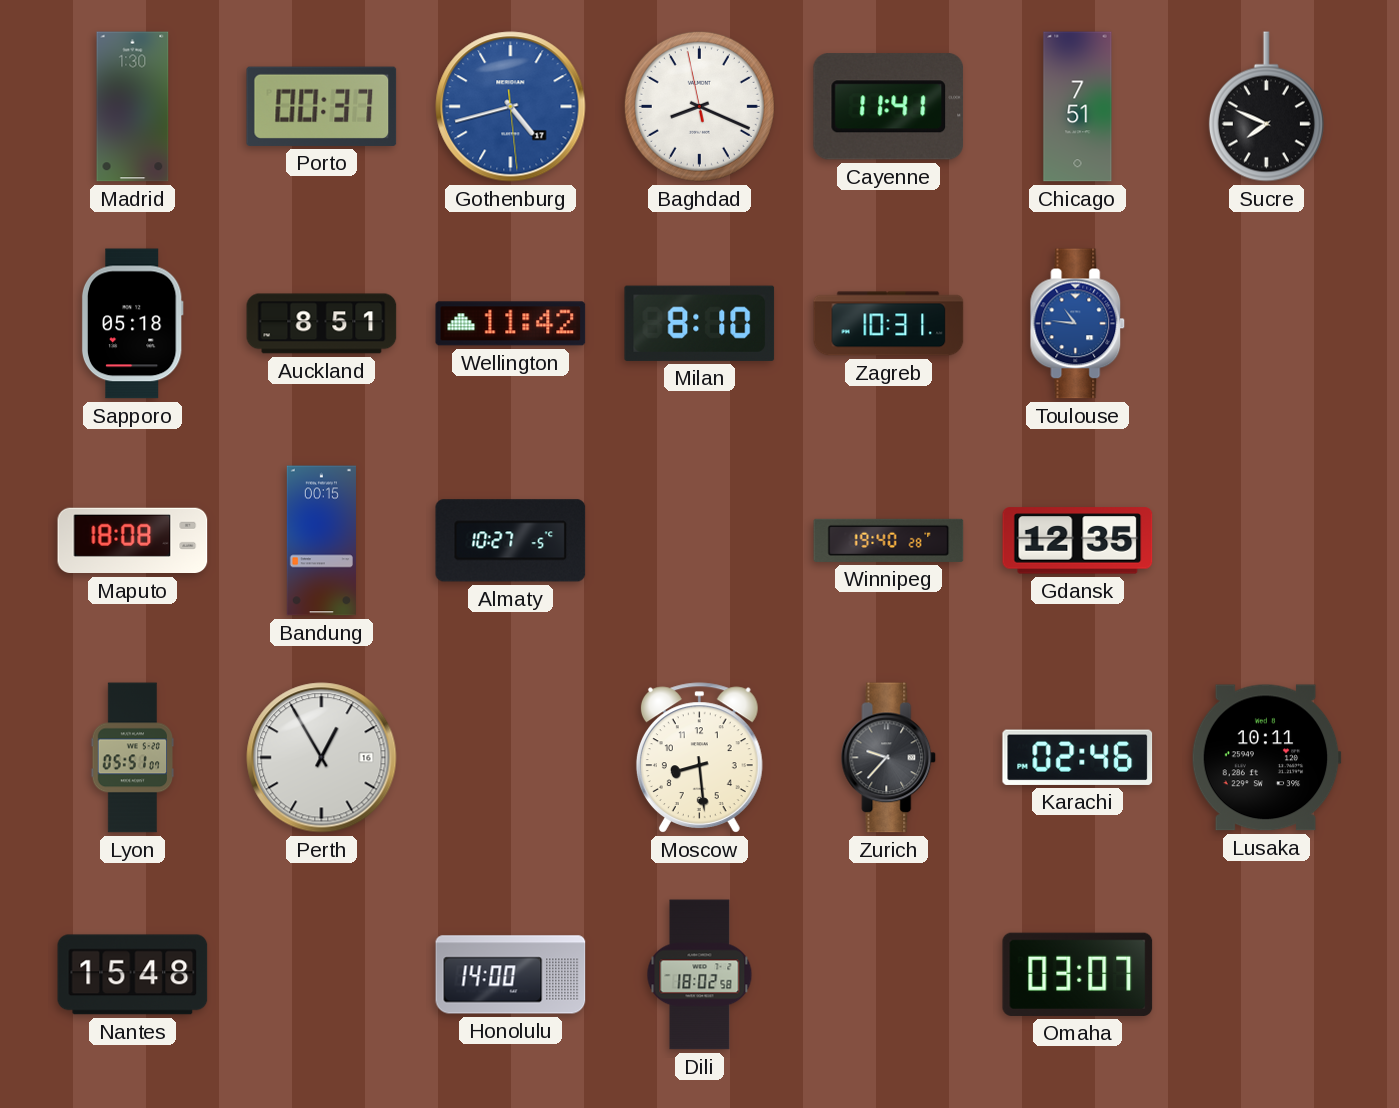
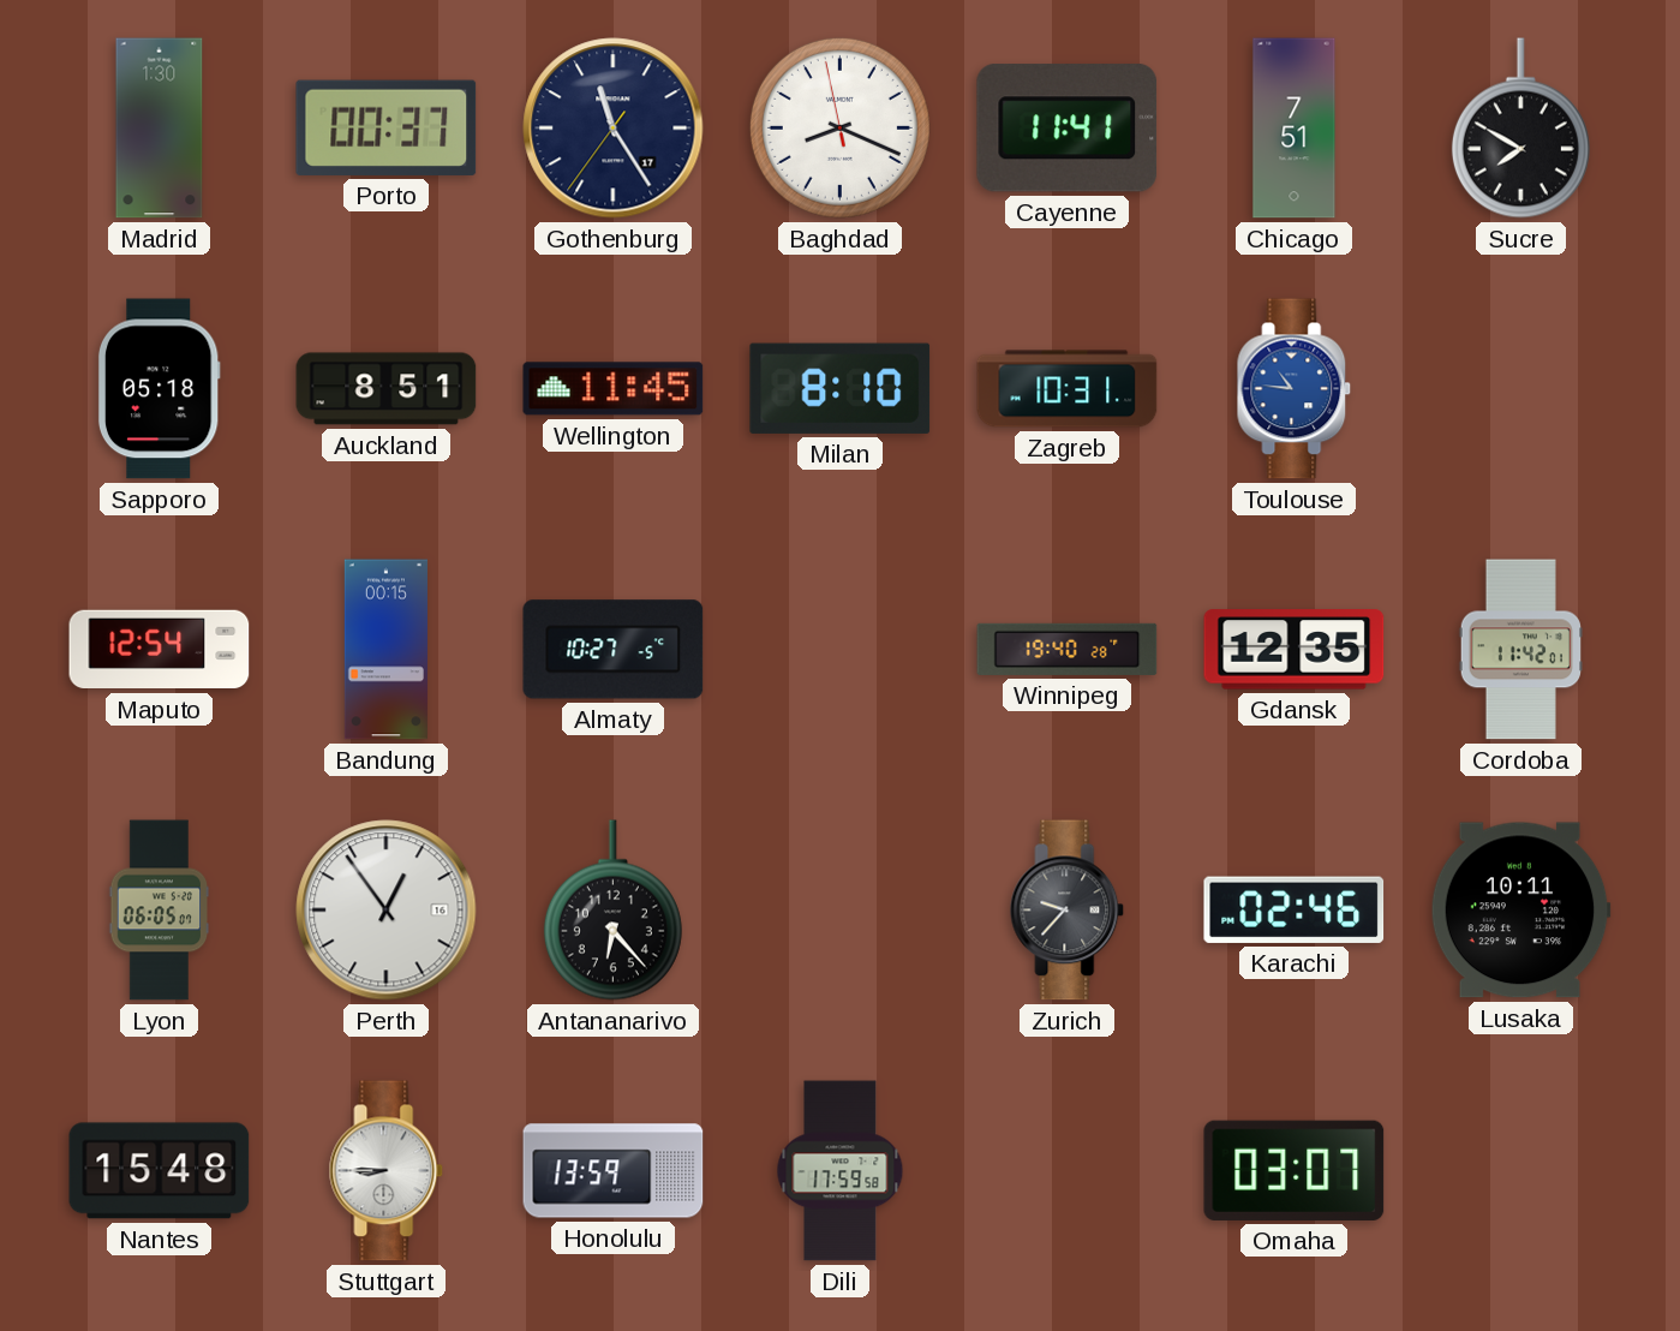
Gothenburg: 4:42 -> 11:24 (614, 129)
Gothenburg dial: blue -> navy (614, 129)
Sucre: 7:49 -> 7:50 (1520, 129)
Wellington: 11:42 -> 11:45 (614, 389)
Maputo: 18:08 -> 12:54 (160, 650)
Cordoba: none -> 11:42 (1520, 650)
Lyon: 05:51 -> 06:05 (160, 911)
Perth: 12:55 -> 12:54 (387, 911)
Antananarivo: none -> 6:23 (612, 911)
Moscow: 8:29 -> none (699, 758)
Stuttgart: none -> 8:45 (387, 1171)
Honolulu: 14:00 -> 13:59 (614, 1171)
Dili: 18:02 -> 17:59 (841, 1171)
